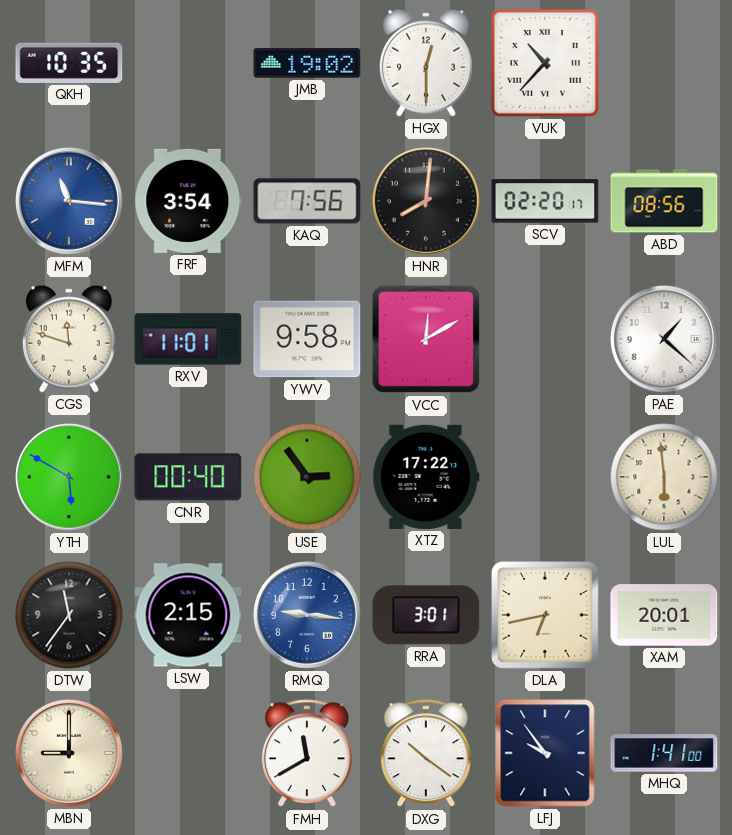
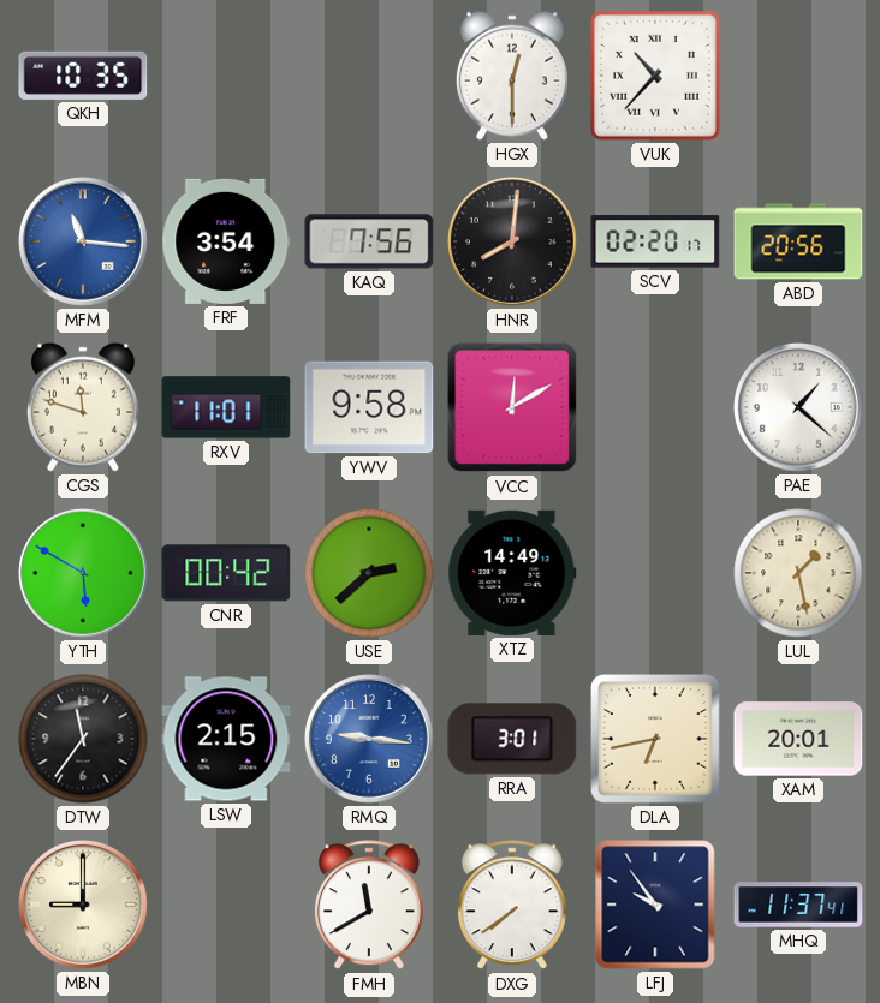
JMB: 19:02 -> none (307, 63)
ABD: 08:56 -> 20:56 (798, 241)
CNR: 00:40 -> 00:42 (226, 573)
USE: 2:54 -> 2:38 (369, 573)
XTZ: 17:22 -> 14:49 (512, 573)
LUL: 5:59 -> 1:28 (798, 573)
DXG: 10:21 -> 7:39 (512, 906)
MHQ: 1:41 -> 11:37 (798, 905)
